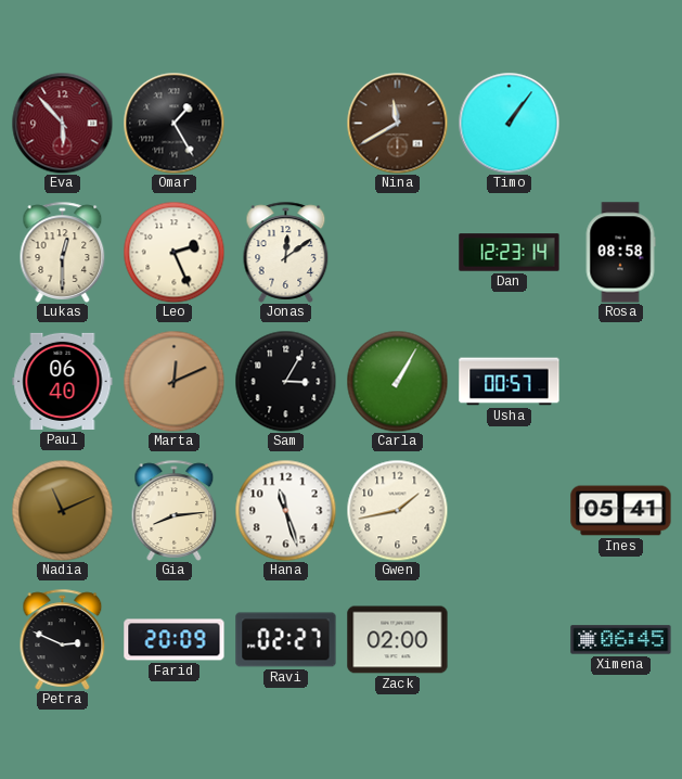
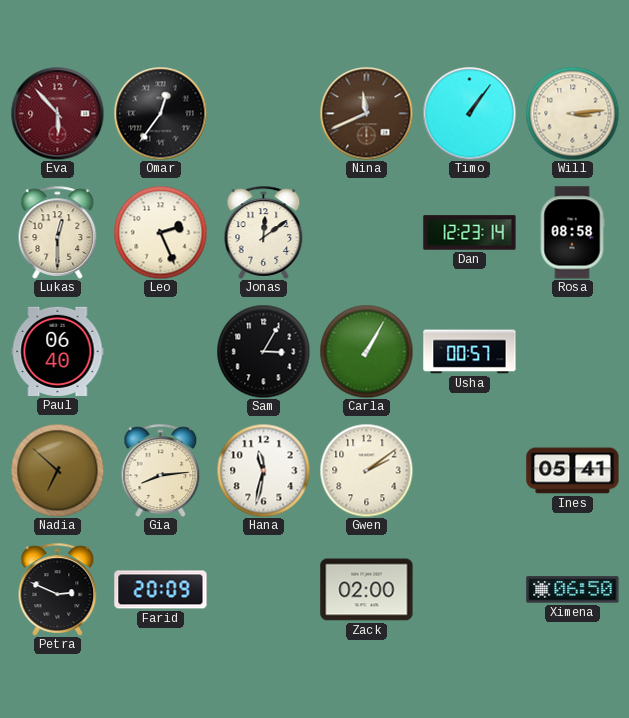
Omar: 1:25 -> 12:36 (160, 113)
Nina: 11:40 -> 11:41 (366, 113)
Will: none -> 3:14 (572, 113)
Marta: 12:11 -> none (173, 381)
Nadia: 11:11 -> 6:52 (57, 470)
Hana: 11:27 -> 11:32 (263, 470)
Gwen: 1:43 -> 2:09 (366, 470)
Ravi: 02:27 -> none (286, 640)
Ximena: 06:45 -> 06:50 (573, 590)
